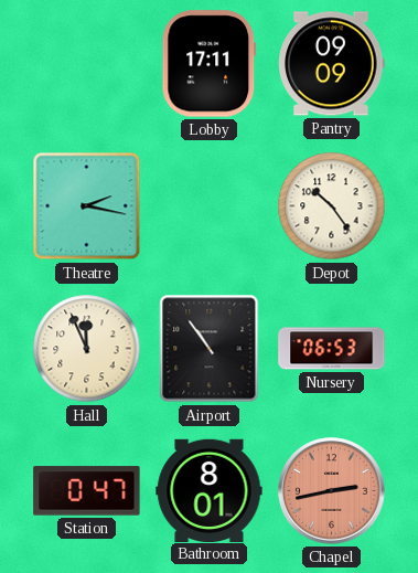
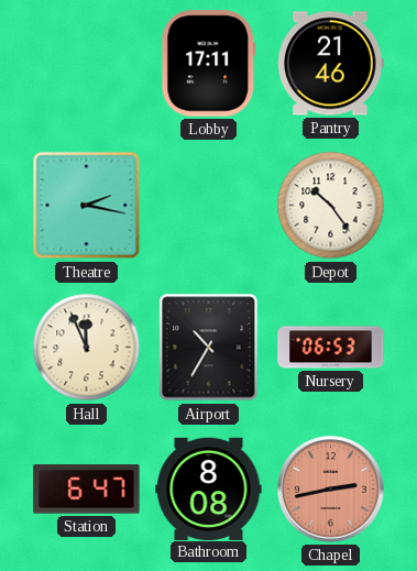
Pantry: 09:09 -> 21:46 (331, 64)
Airport: 10:54 -> 10:35 (209, 348)
Station: 0:47 -> 6:47 (87, 490)
Bathroom: 8:01 -> 8:08 (209, 488)
